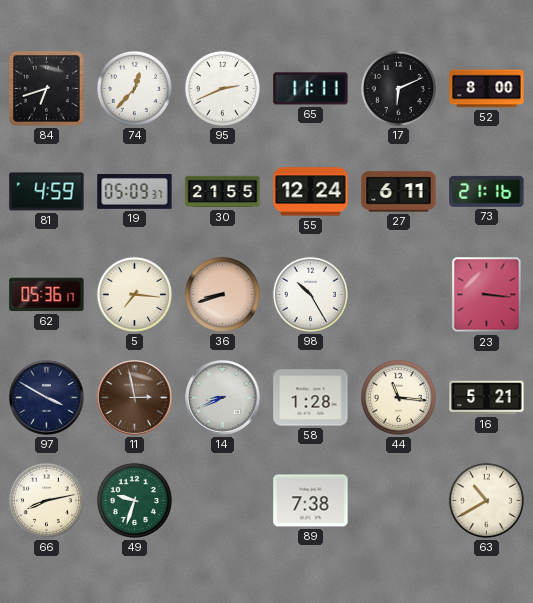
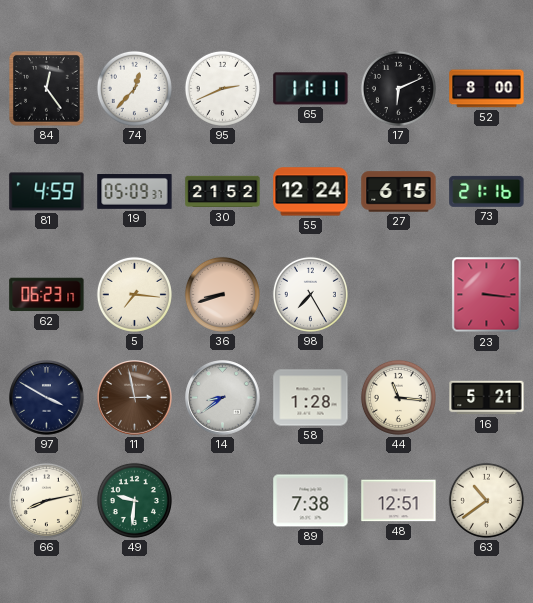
84: 6:42 -> 12:24 (47, 89)
30: 21:55 -> 21:52 (223, 192)
27: 6:11 -> 6:15 (399, 192)
62: 05:36 -> 06:23 (47, 295)
98: 10:25 -> 7:25 (310, 294)
14: 8:41 -> 8:39 (223, 398)
49: 9:33 -> 9:31 (134, 500)
48: none -> 12:51 (399, 501)
63: 10:40 -> 10:39 (486, 500)
